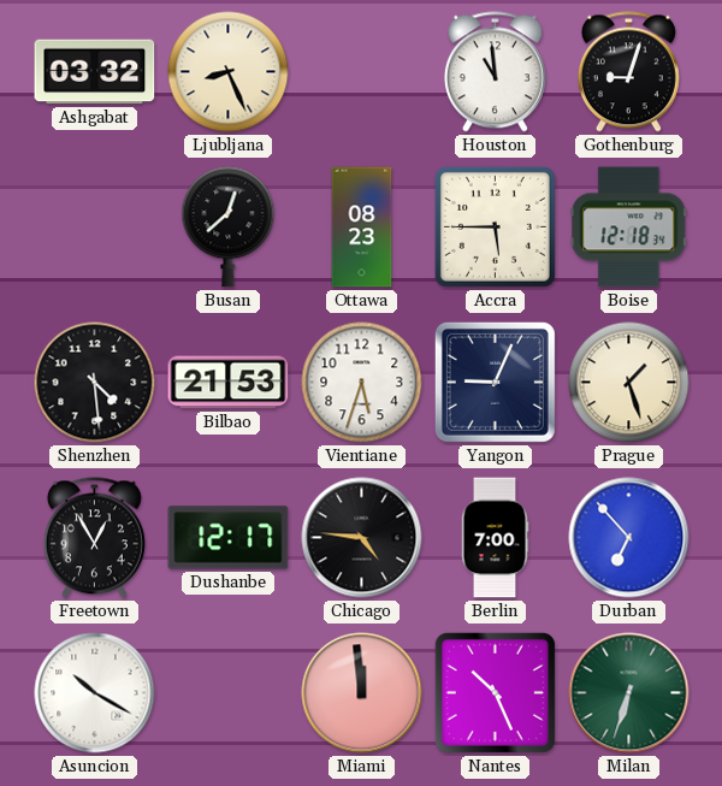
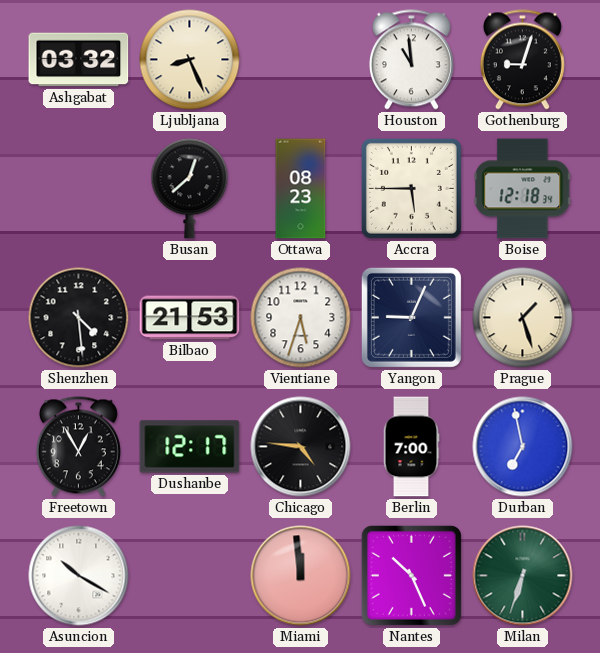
Durban: 6:53 -> 6:58 (523, 447)
